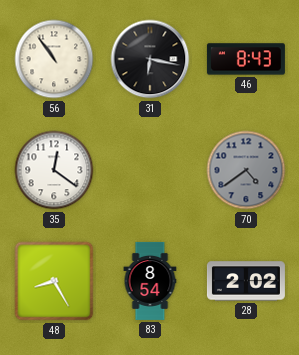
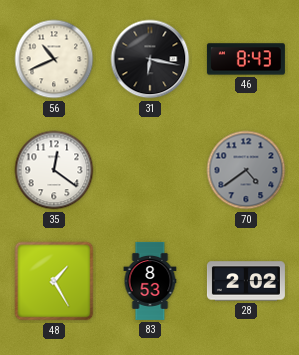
56: 10:54 -> 10:41 (54, 59)
48: 8:25 -> 1:25 (54, 281)
83: 8:54 -> 8:53 (150, 281)
